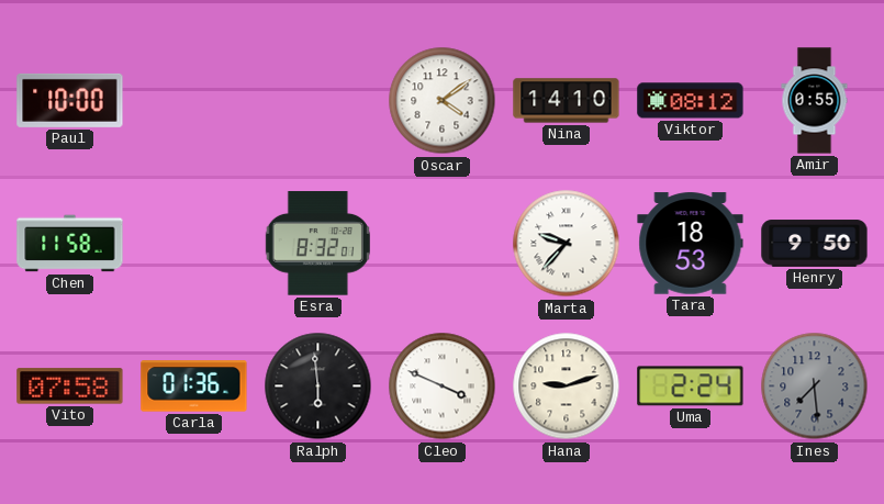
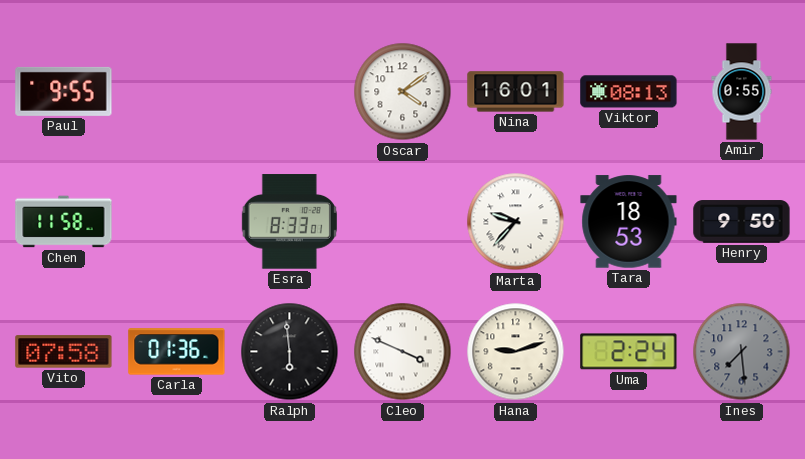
Paul: 10:00 -> 9:55 (64, 91)
Nina: 14:10 -> 16:01 (516, 92)
Viktor: 08:12 -> 08:13 (629, 92)
Esra: 8:32 -> 8:33 (289, 222)
